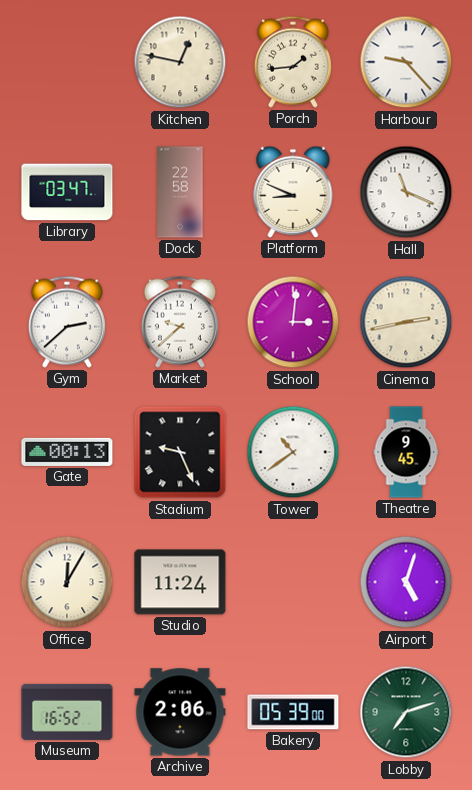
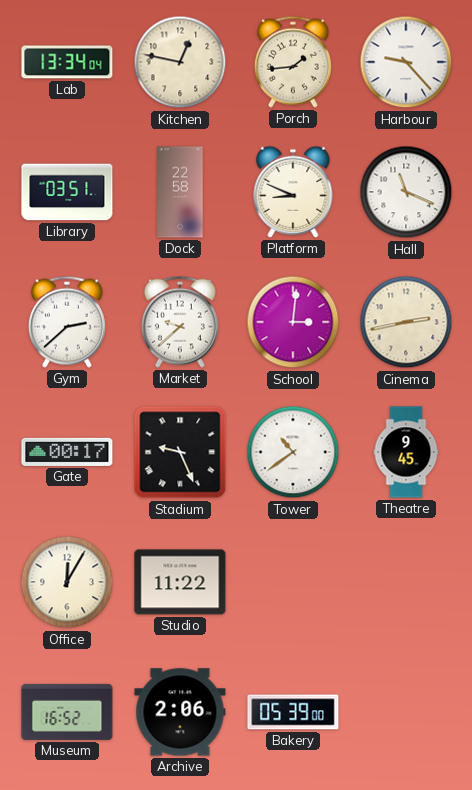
Lab: none -> 13:34 (67, 62)
Library: 03:47 -> 03:51 (67, 192)
Gate: 00:13 -> 00:17 (67, 452)
Studio: 11:24 -> 11:22 (180, 582)
Airport: 5:03 -> none (406, 582)
Lobby: 7:12 -> none (406, 712)
